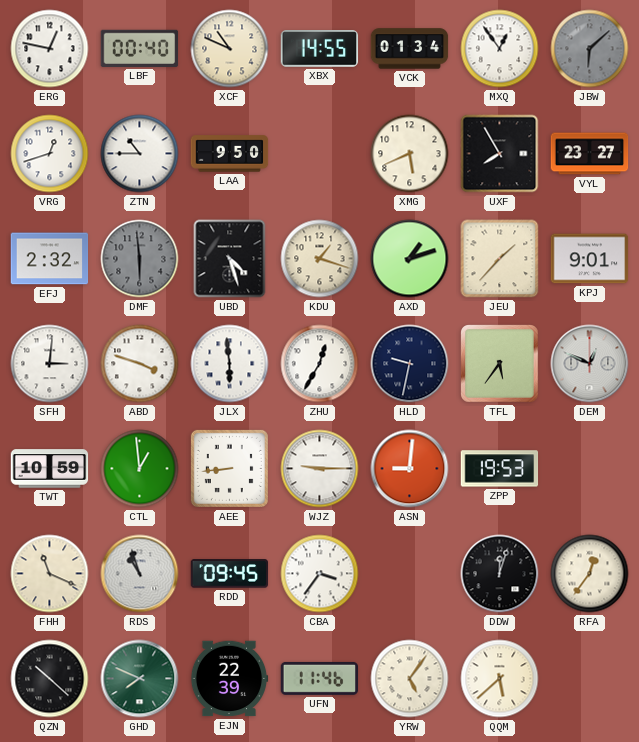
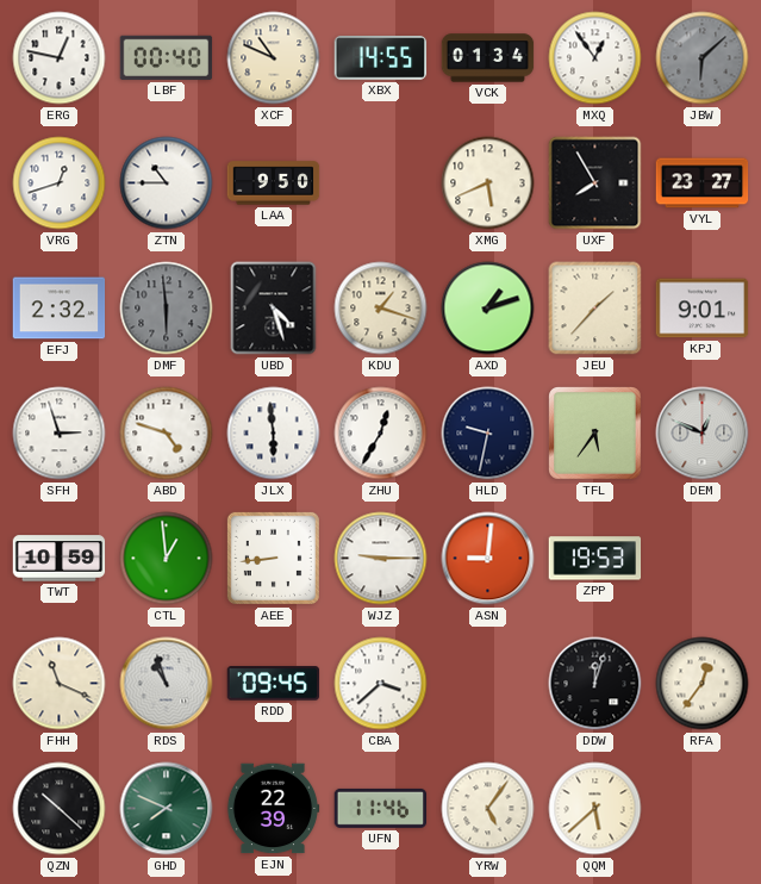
SFH: 3:01 -> 2:57 (60, 434)
ABD: 3:48 -> 4:48 (167, 434)
CBA: 3:36 -> 3:38 (381, 684)
